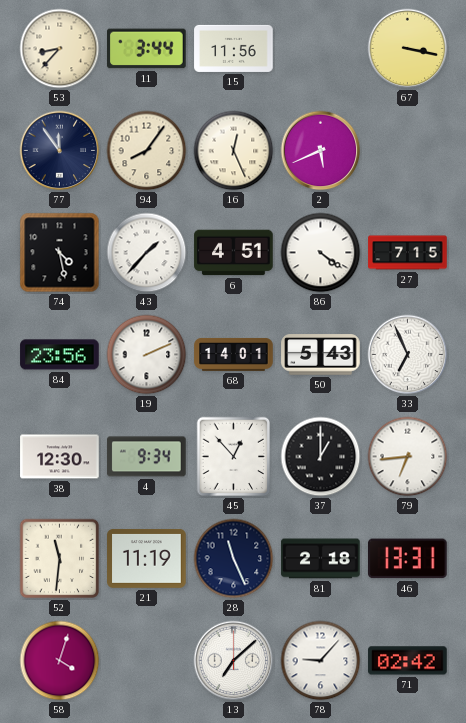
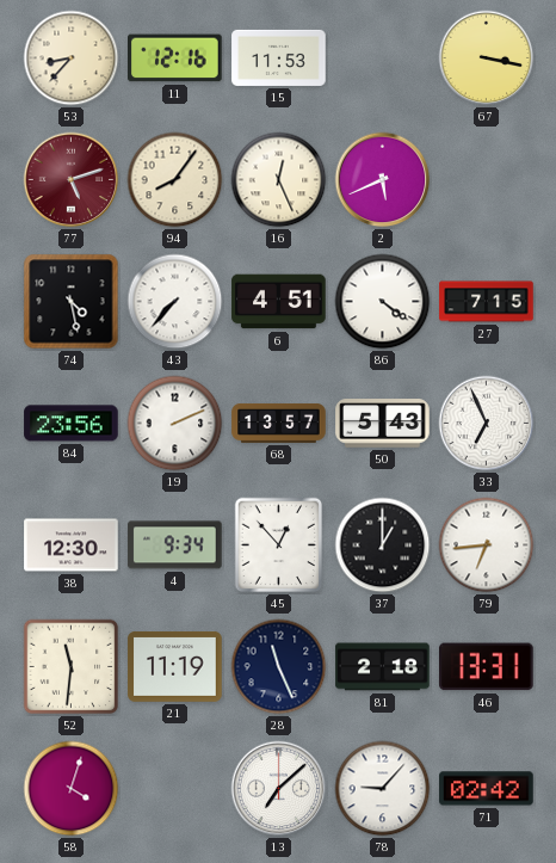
11: 3:44 -> 12:16 (175, 58)
15: 11:56 -> 11:53 (279, 57)
77: 11:54 -> 5:12 (72, 180)
77 dial: navy -> burgundy (72, 180)
43: 1:37 -> 7:37 (175, 302)
68: 14:01 -> 13:57 (279, 424)
